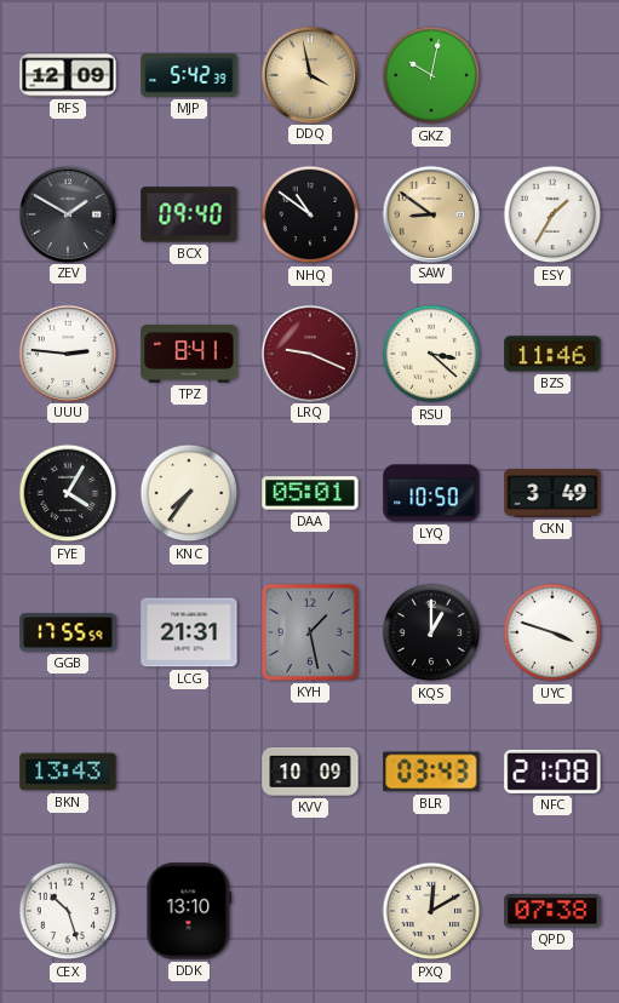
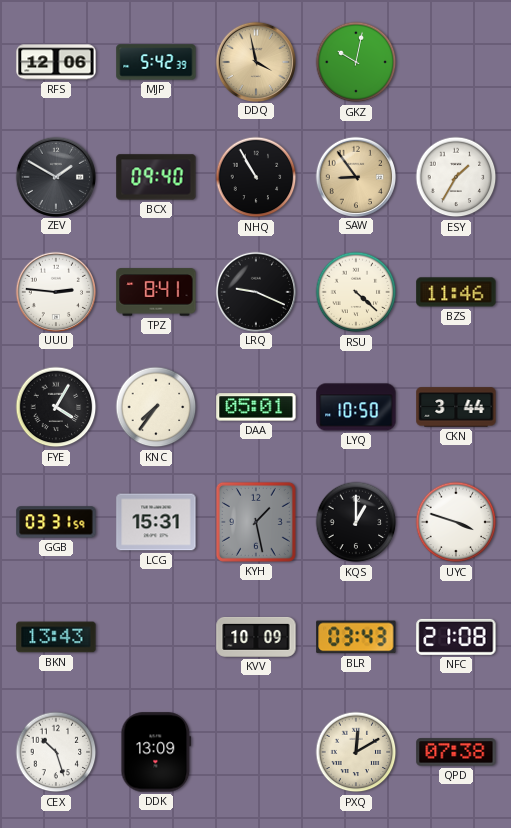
RFS: 12:09 -> 12:06 (56, 62)
NHQ: 10:51 -> 10:55 (256, 177)
SAW: 8:51 -> 8:54 (355, 176)
LRQ dial: burgundy -> black (255, 291)
RSU: 3:22 -> 4:22 (356, 292)
CKN: 3:49 -> 3:44 (456, 407)
GGB: 17:55 -> 03:31 (56, 522)
LCG: 21:31 -> 15:31 (156, 522)
DDK: 13:10 -> 13:09 (156, 752)
